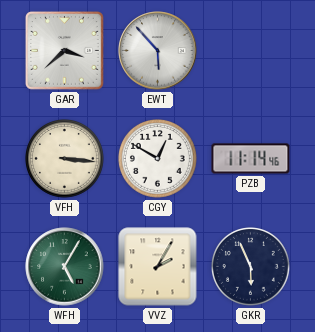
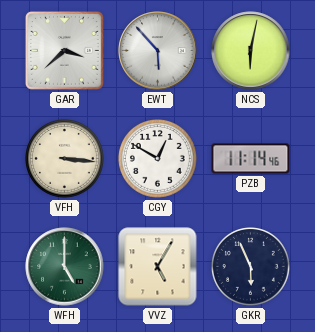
NCS: none -> 6:02 (251, 51)
WFH: 5:05 -> 5:00 (65, 267)
VVZ: 2:05 -> 5:05 (158, 267)
